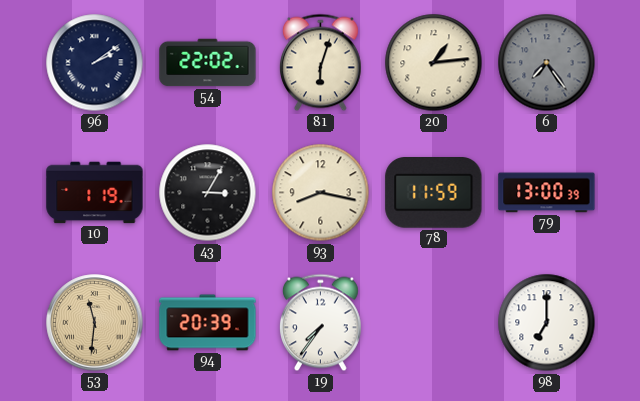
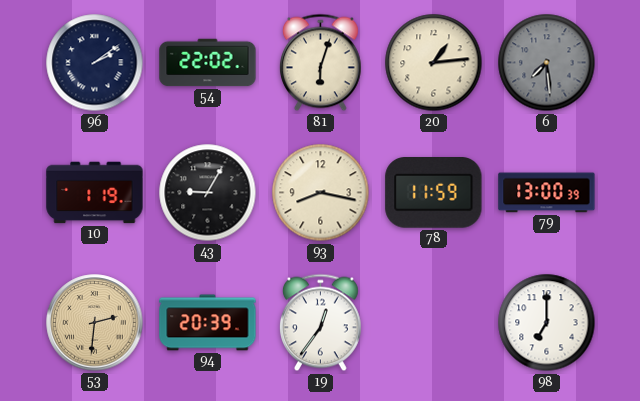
6: 7:24 -> 7:29 (547, 63)
43: 3:05 -> 9:05 (208, 193)
53: 11:31 -> 2:31 (95, 323)
19: 7:36 -> 12:36 (320, 323)
